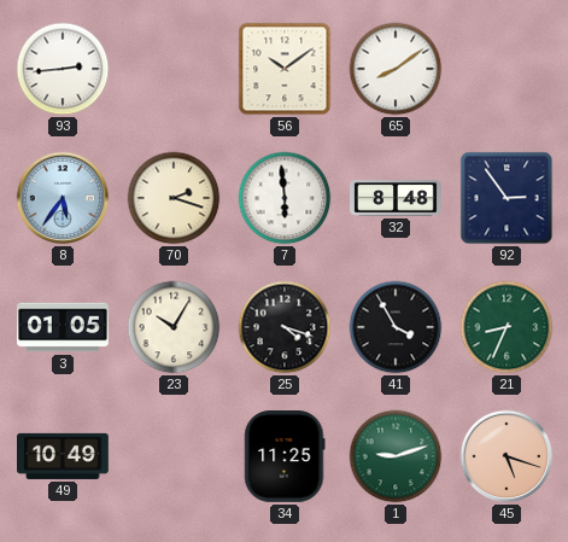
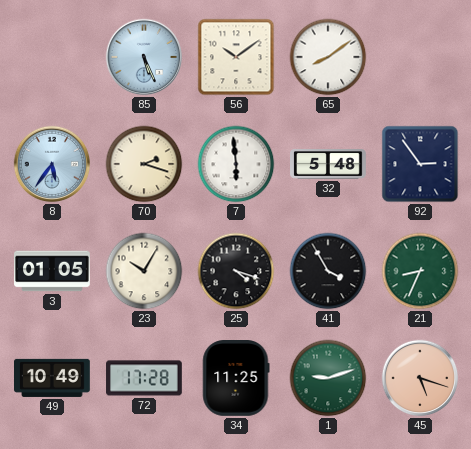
93: 2:44 -> none (63, 69)
85: none -> 5:26 (144, 57)
32: 8:48 -> 5:48 (328, 164)
72: none -> 17:28 (144, 378)
